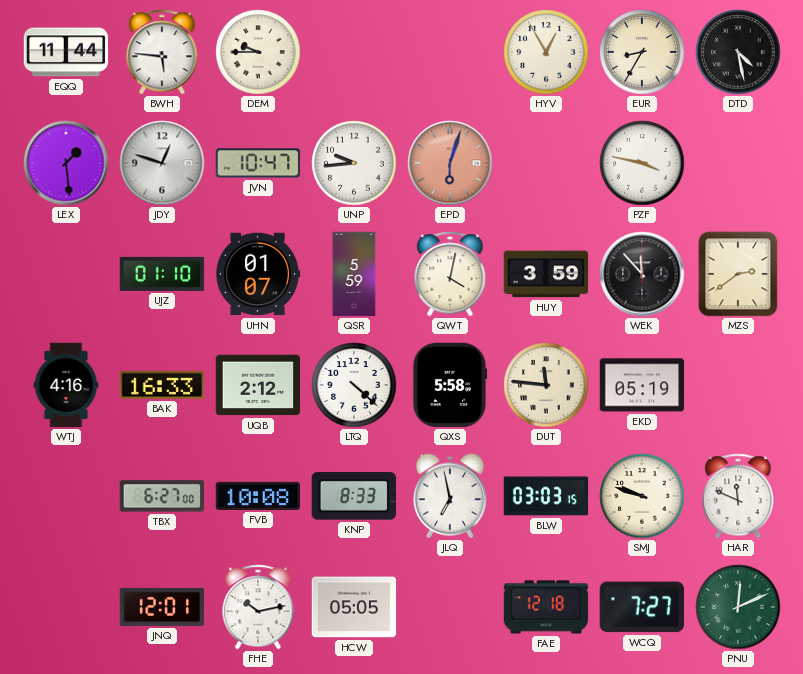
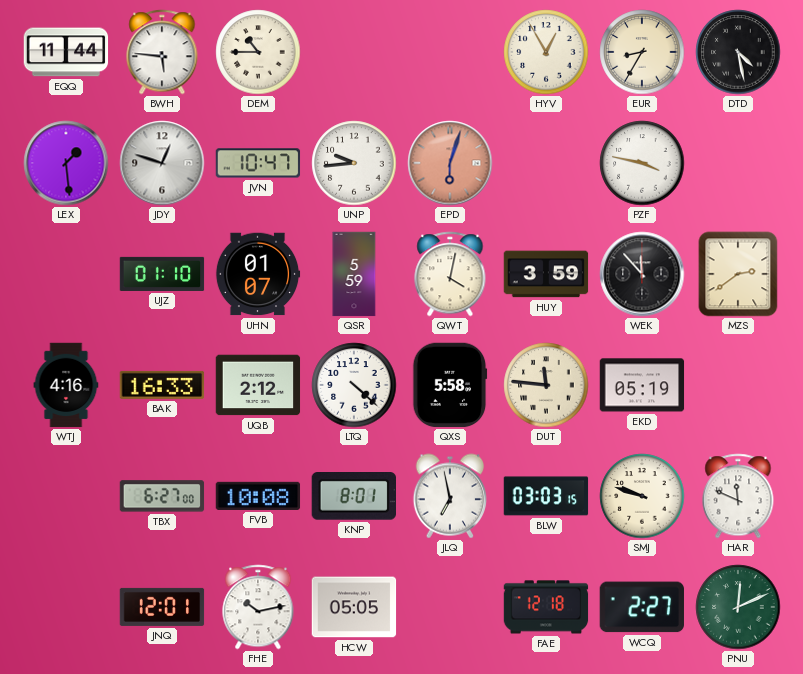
DEM: 9:45 -> 10:45 (258, 52)
KNP: 8:33 -> 8:01 (353, 497)
WCQ: 7:27 -> 2:27 (642, 607)
